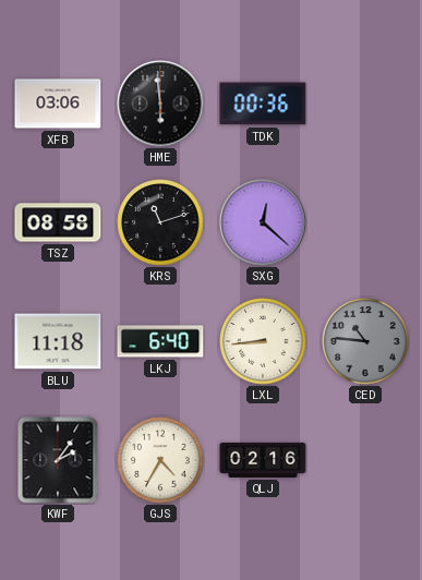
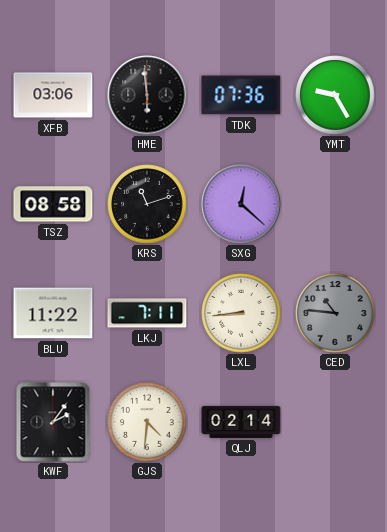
TDK: 00:36 -> 07:36 (241, 95)
YMT: none -> 9:25 (335, 95)
BLU: 11:18 -> 11:22 (53, 313)
LKJ: 6:40 -> 7:11 (147, 313)
GJS: 4:35 -> 4:31 (147, 422)
QLJ: 02:16 -> 02:14 (241, 422)
